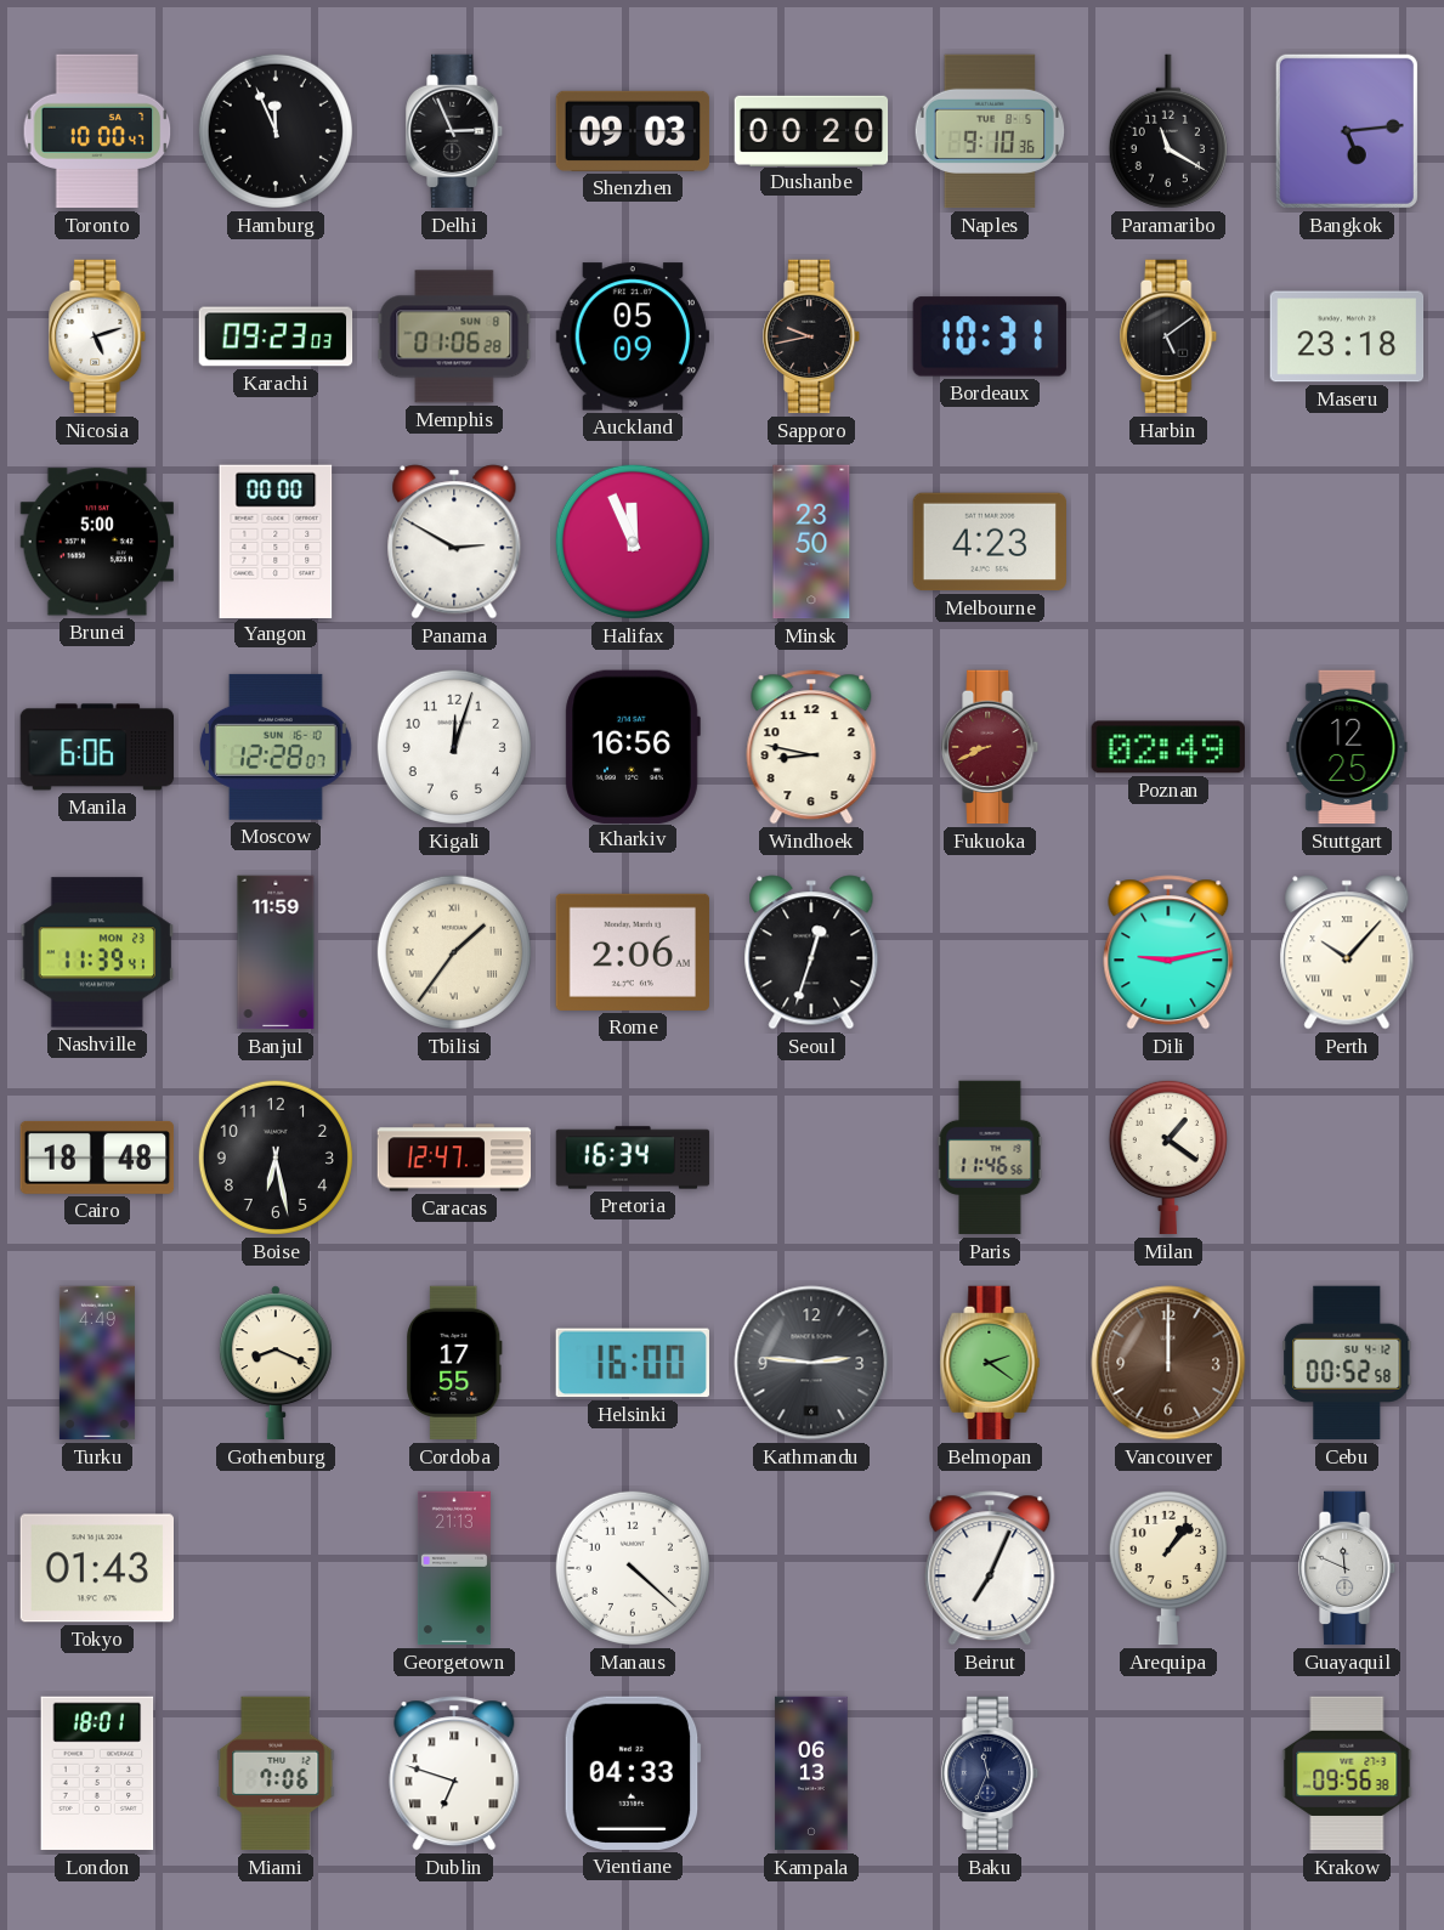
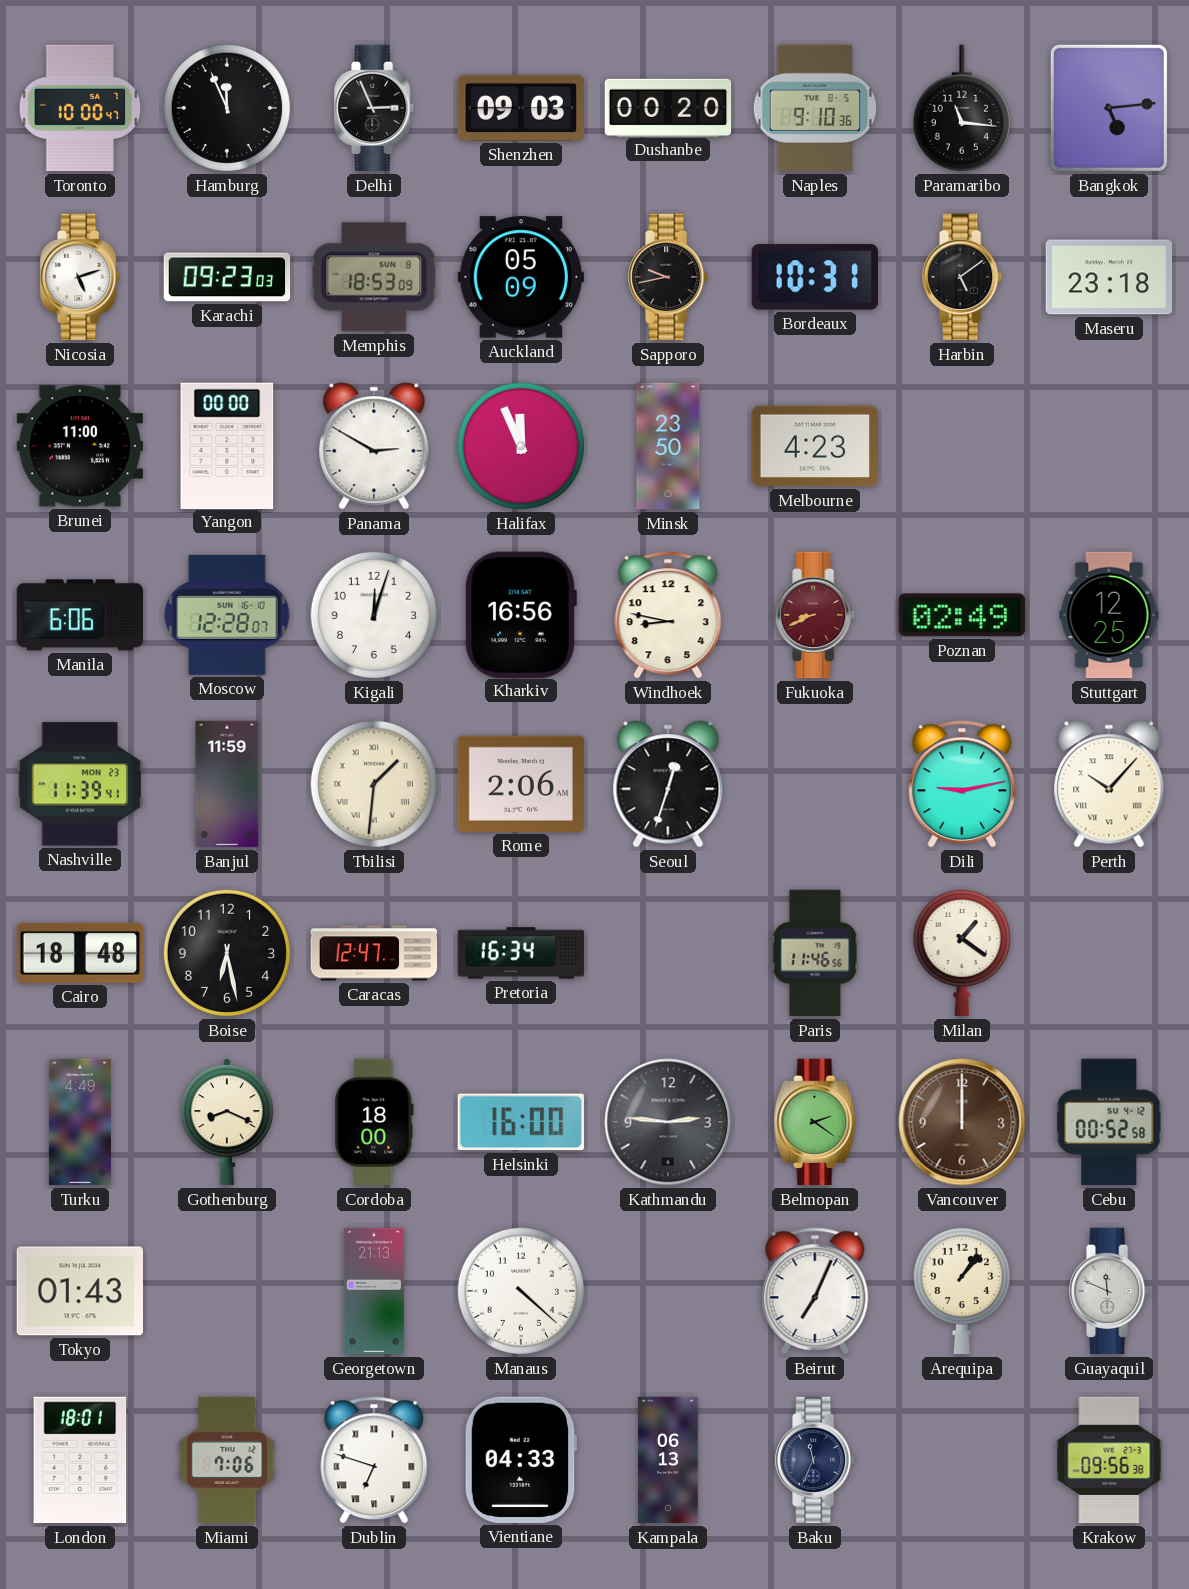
Paramaribo: 11:20 -> 11:16 (962, 108)
Memphis: 01:06 -> 18:53 (374, 277)
Brunei: 5:00 -> 11:00 (79, 446)
Tbilisi: 1:36 -> 1:31 (374, 784)
Cordoba: 17:55 -> 18:00 (375, 1122)
